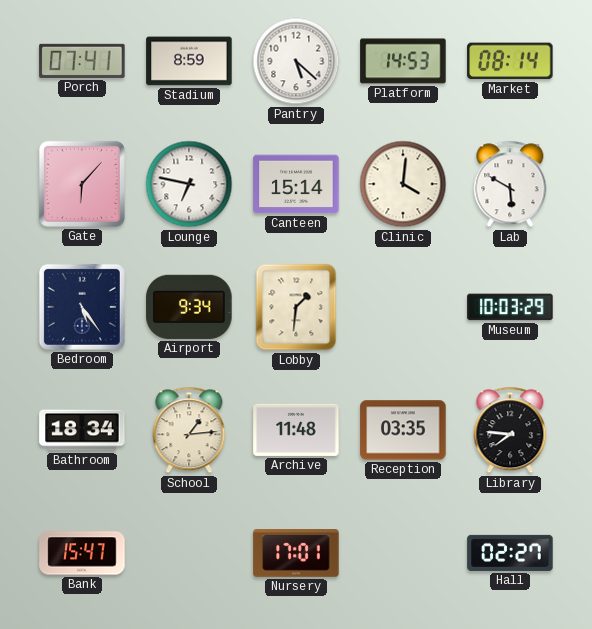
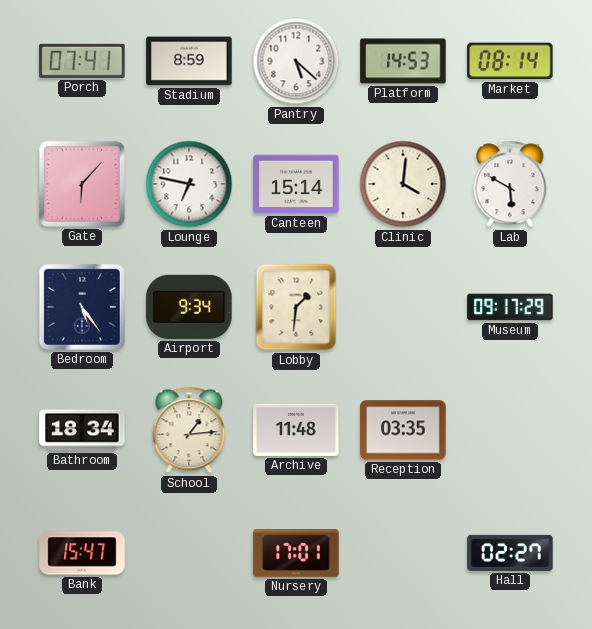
Museum: 10:03 -> 09:17 (510, 307)
Library: 7:46 -> none (510, 430)
